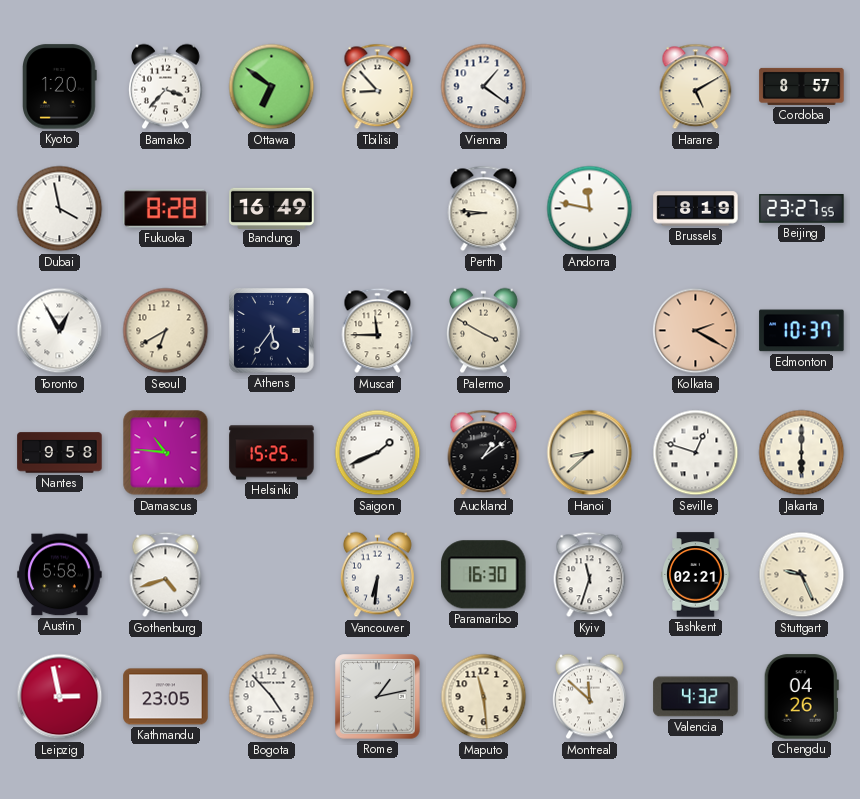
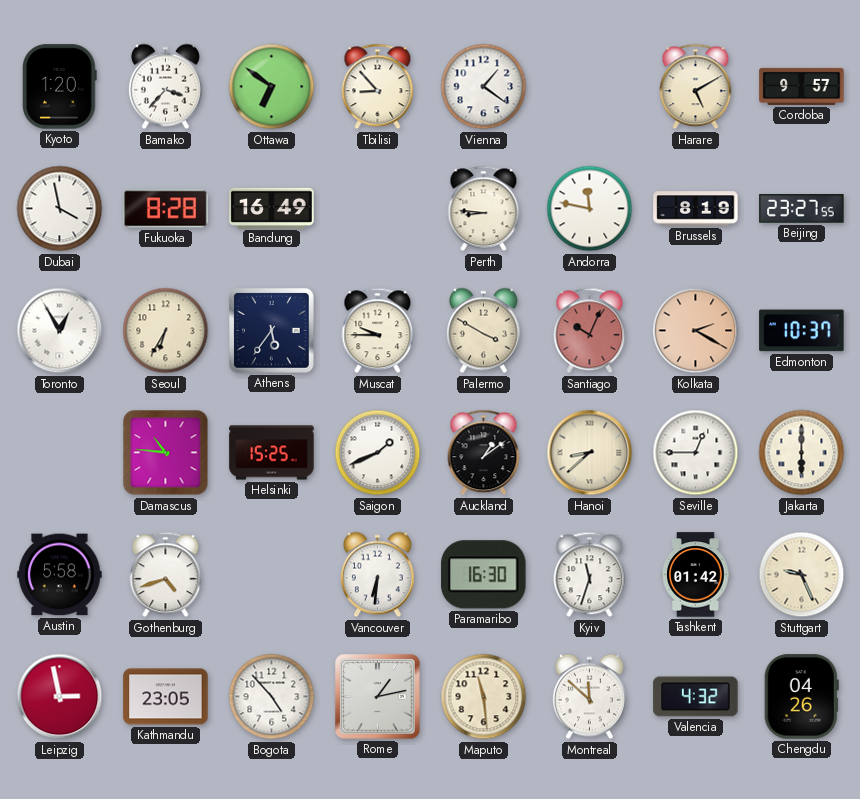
Cordoba: 8:57 -> 9:57 (802, 86)
Seoul: 6:40 -> 6:35 (166, 331)
Muscat: 11:45 -> 9:45 (378, 331)
Santiago: none -> 10:04 (590, 331)
Nantes: 9:58 -> none (60, 453)
Seville: 12:48 -> 12:45 (696, 453)
Tashkent: 02:21 -> 01:42 (696, 575)
